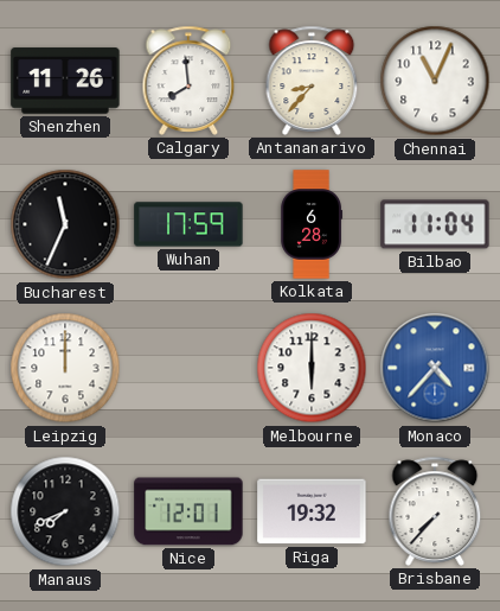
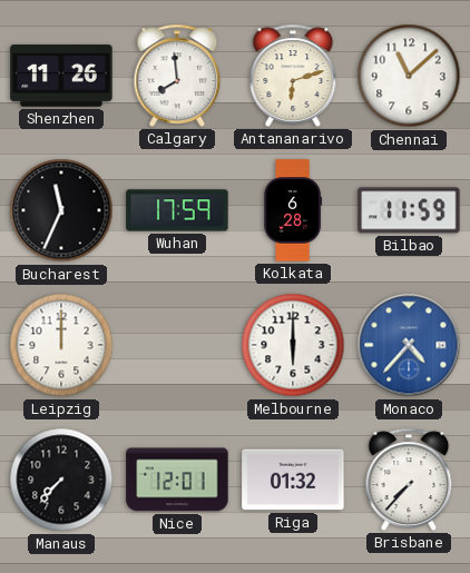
Antananarivo: 8:37 -> 6:12 (293, 76)
Chennai: 11:04 -> 11:08 (409, 76)
Bilbao: 11:04 -> 11:59 (409, 210)
Manaus: 7:41 -> 7:37 (61, 480)
Riga: 19:32 -> 01:32 (293, 480)
